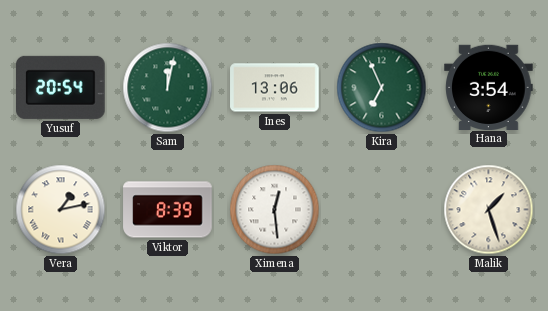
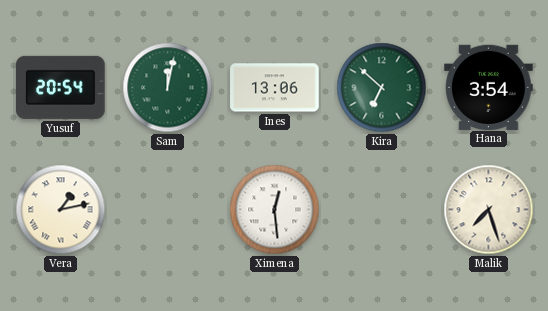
Kira: 6:56 -> 6:52 (382, 88)
Viktor: 8:39 -> none (168, 210)
Malik: 1:27 -> 7:27 (489, 210)
